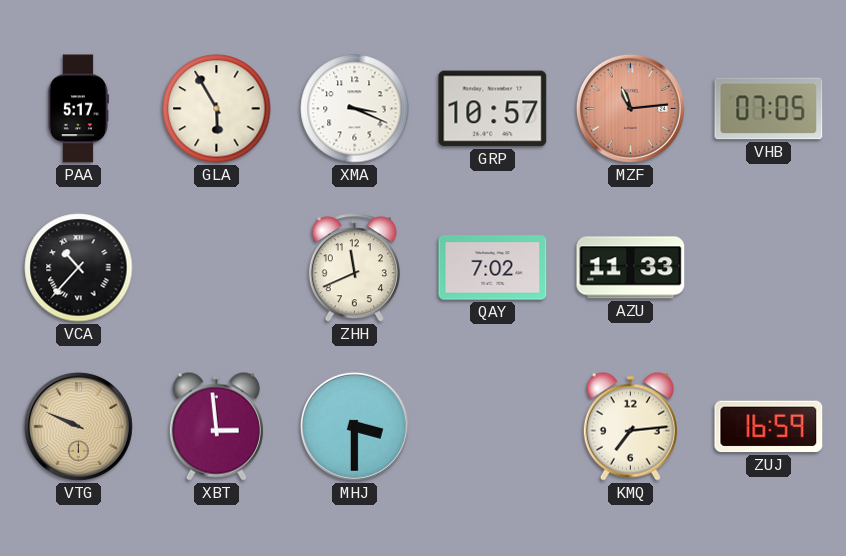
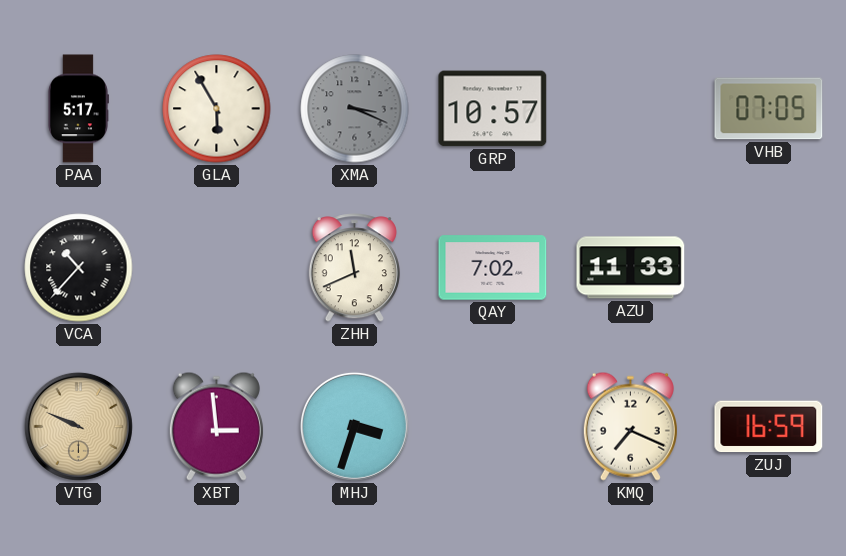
XMA dial: white -> grey (355, 109)
MZF: 11:14 -> none (630, 108)
MHJ: 3:30 -> 3:33 (354, 426)
KMQ: 7:14 -> 7:19 (630, 426)
